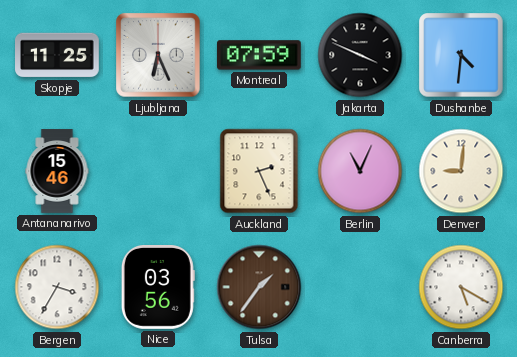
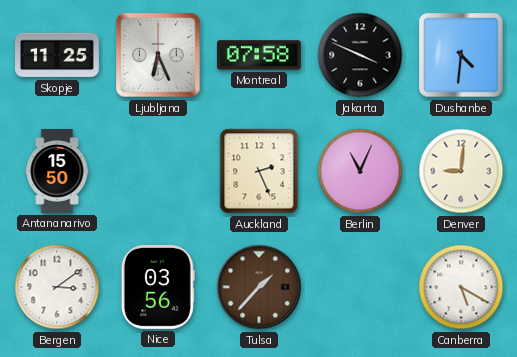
Montreal: 07:59 -> 07:58 (259, 55)
Antananarivo: 15:46 -> 15:50 (57, 171)
Bergen: 3:35 -> 3:09 (57, 287)
Tulsa: 1:36 -> 1:37 (259, 287)
